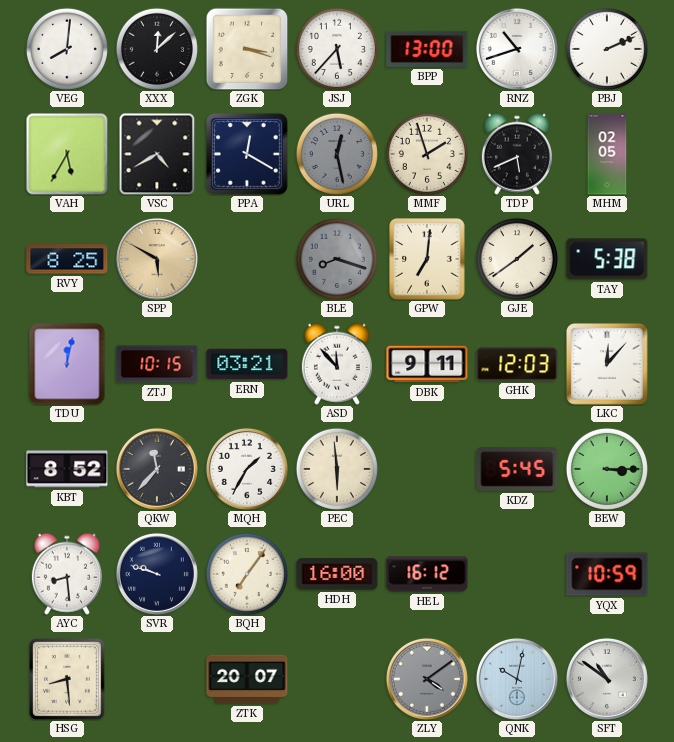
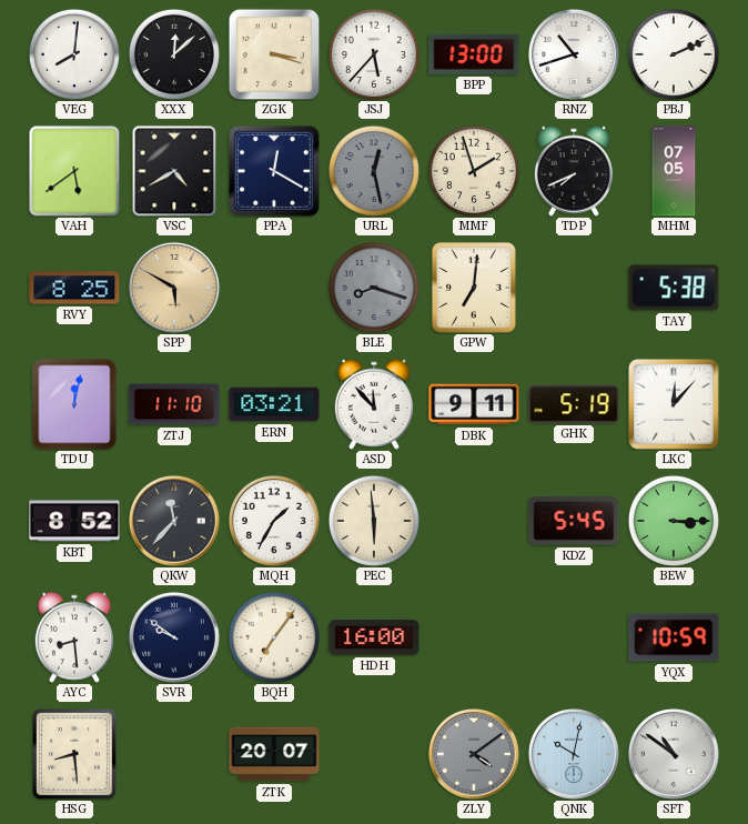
VAH: 5:35 -> 5:39 (74, 171)
TDP: 5:41 -> 7:41 (574, 171)
MHM: 02:05 -> 07:05 (674, 171)
GJE: 1:39 -> none (517, 259)
ZTJ: 10:15 -> 11:10 (174, 404)
GHK: 12:03 -> 5:19 (574, 404)
SVR: 9:48 -> 9:51 (174, 637)
HEL: 16:12 -> none (427, 574)
